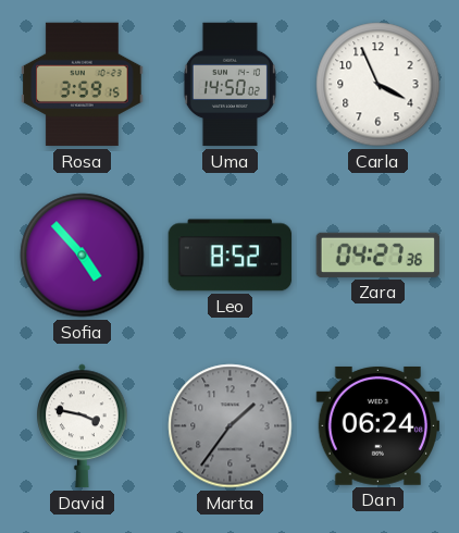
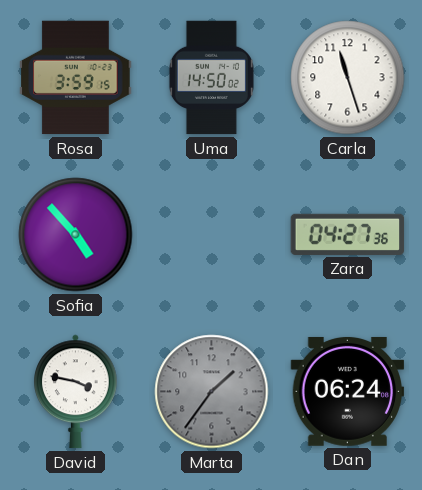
Carla: 3:56 -> 11:27 (348, 78)
Leo: 8:52 -> none (231, 256)
